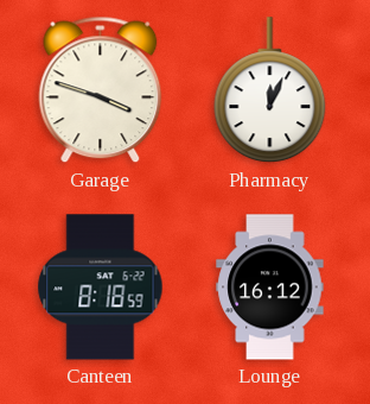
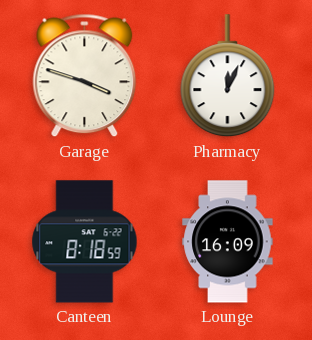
Lounge: 16:12 -> 16:09 (228, 242)
